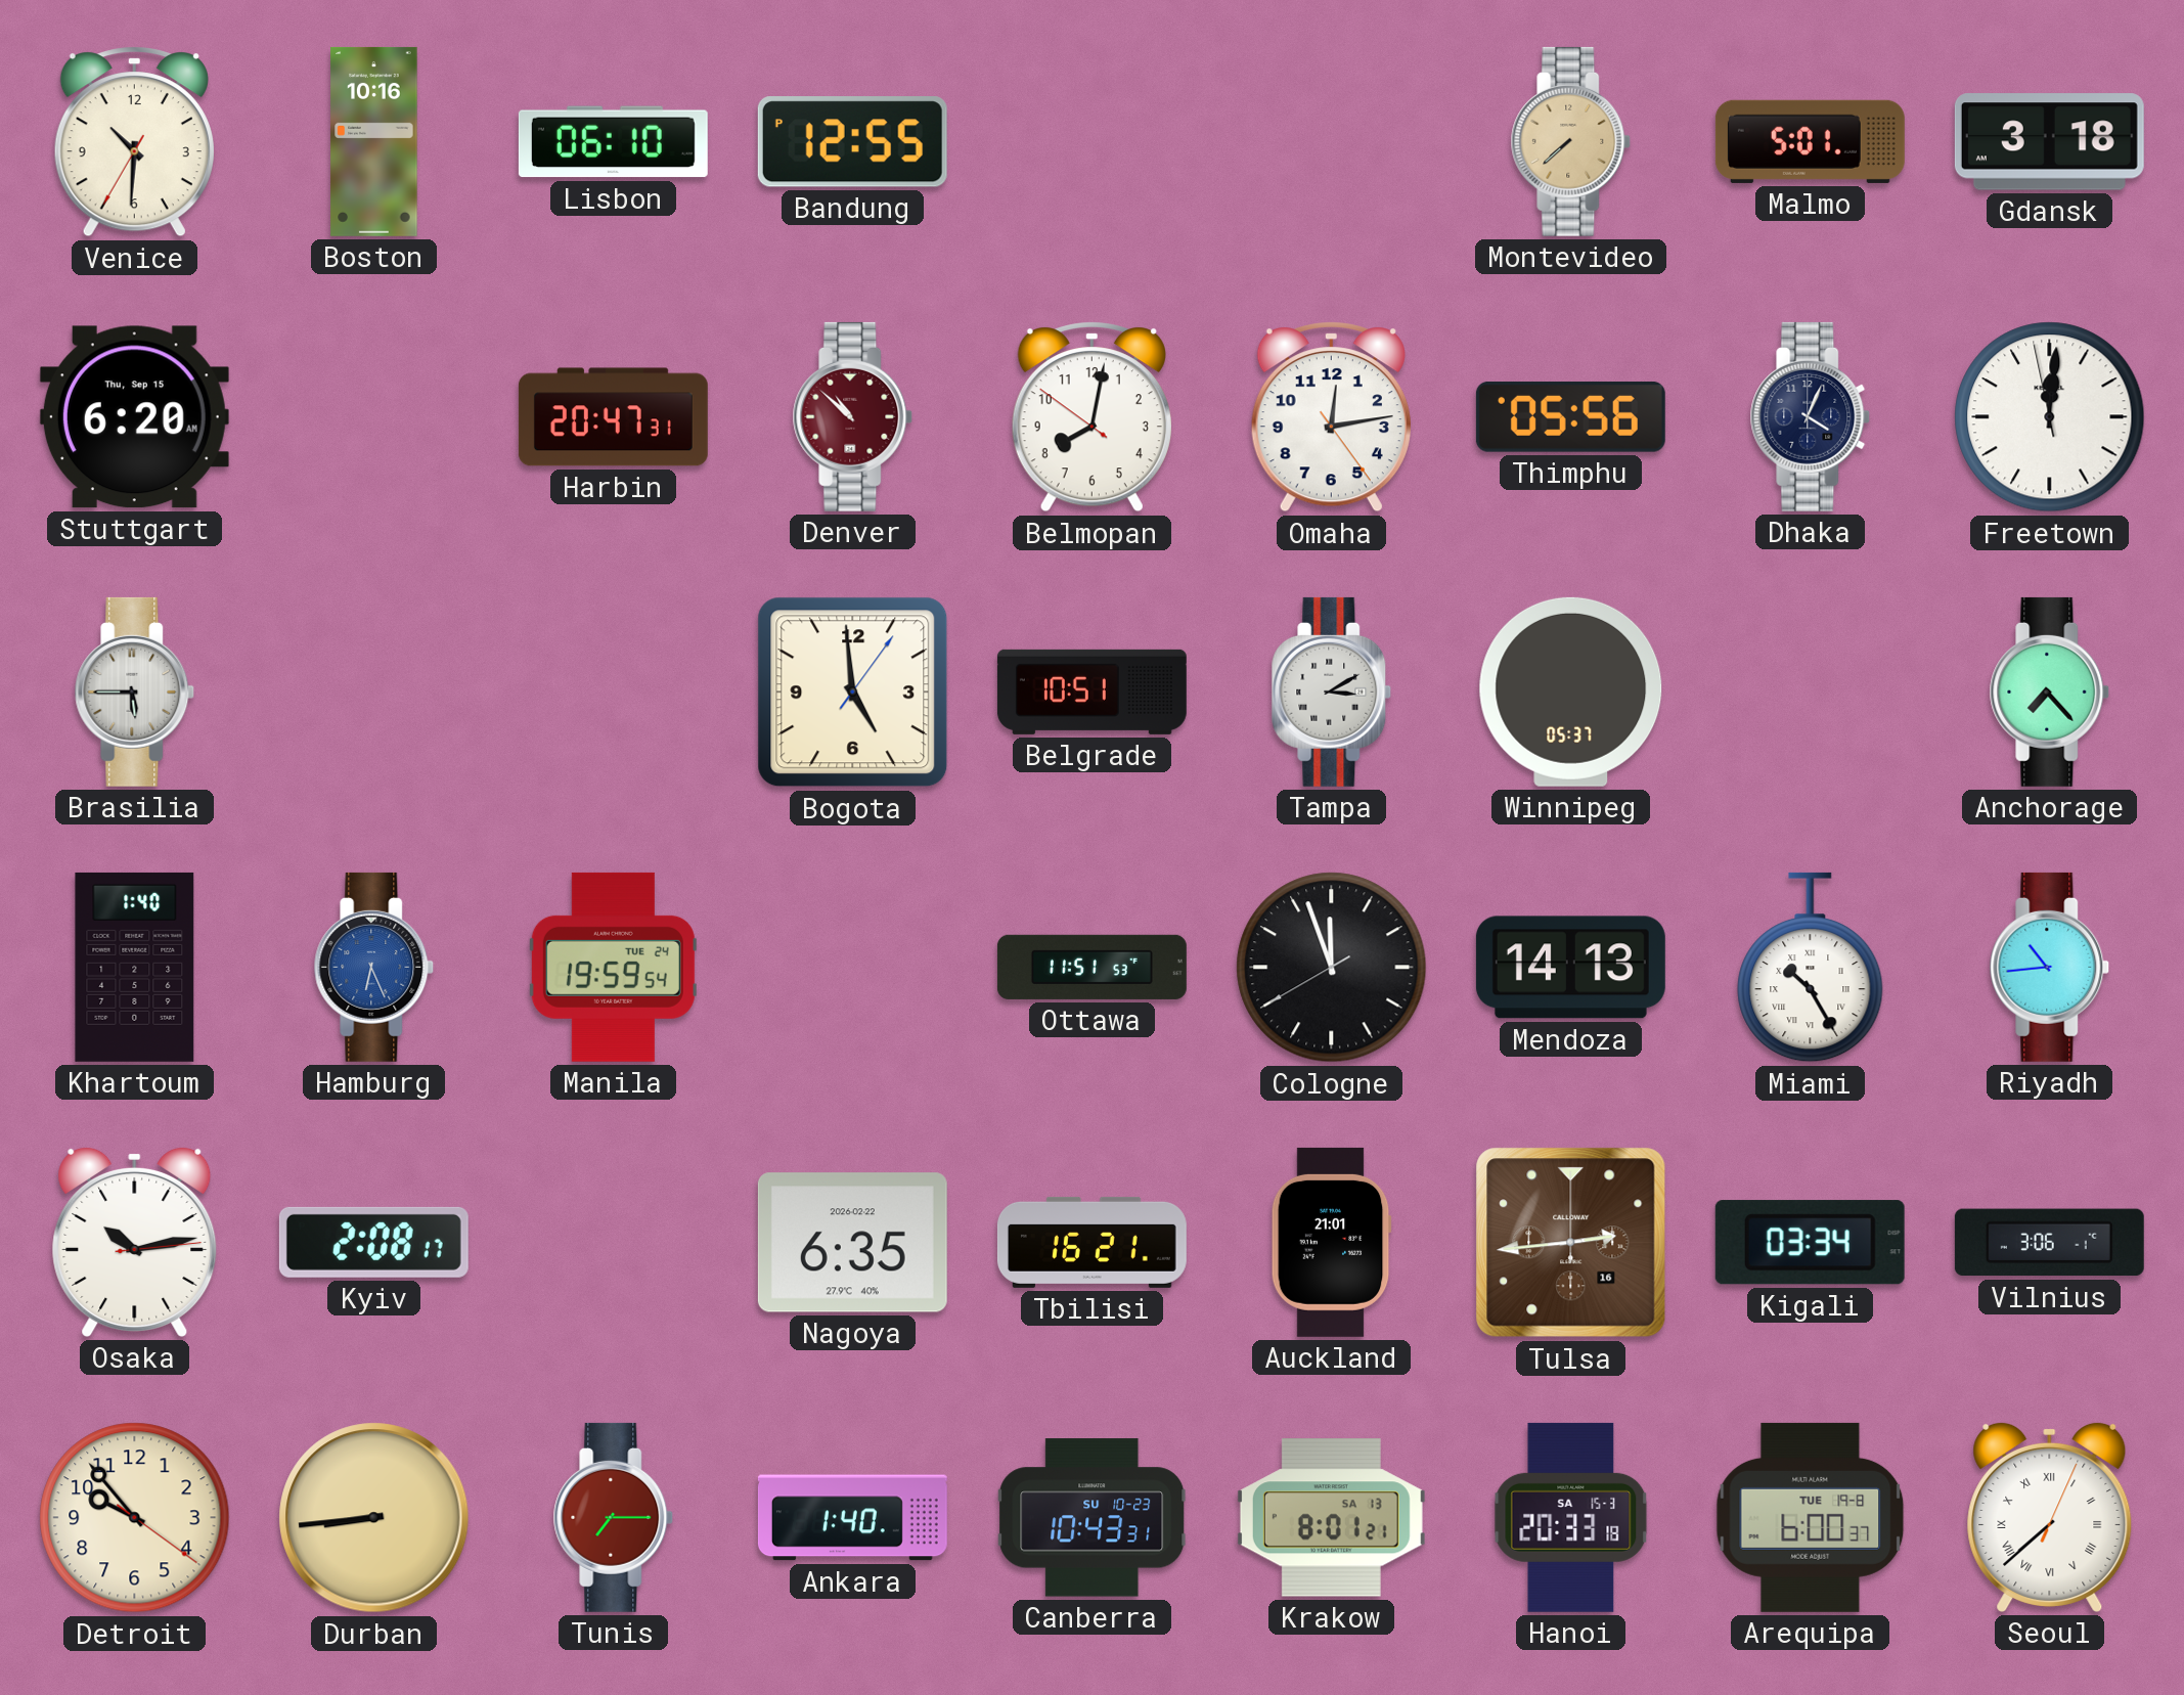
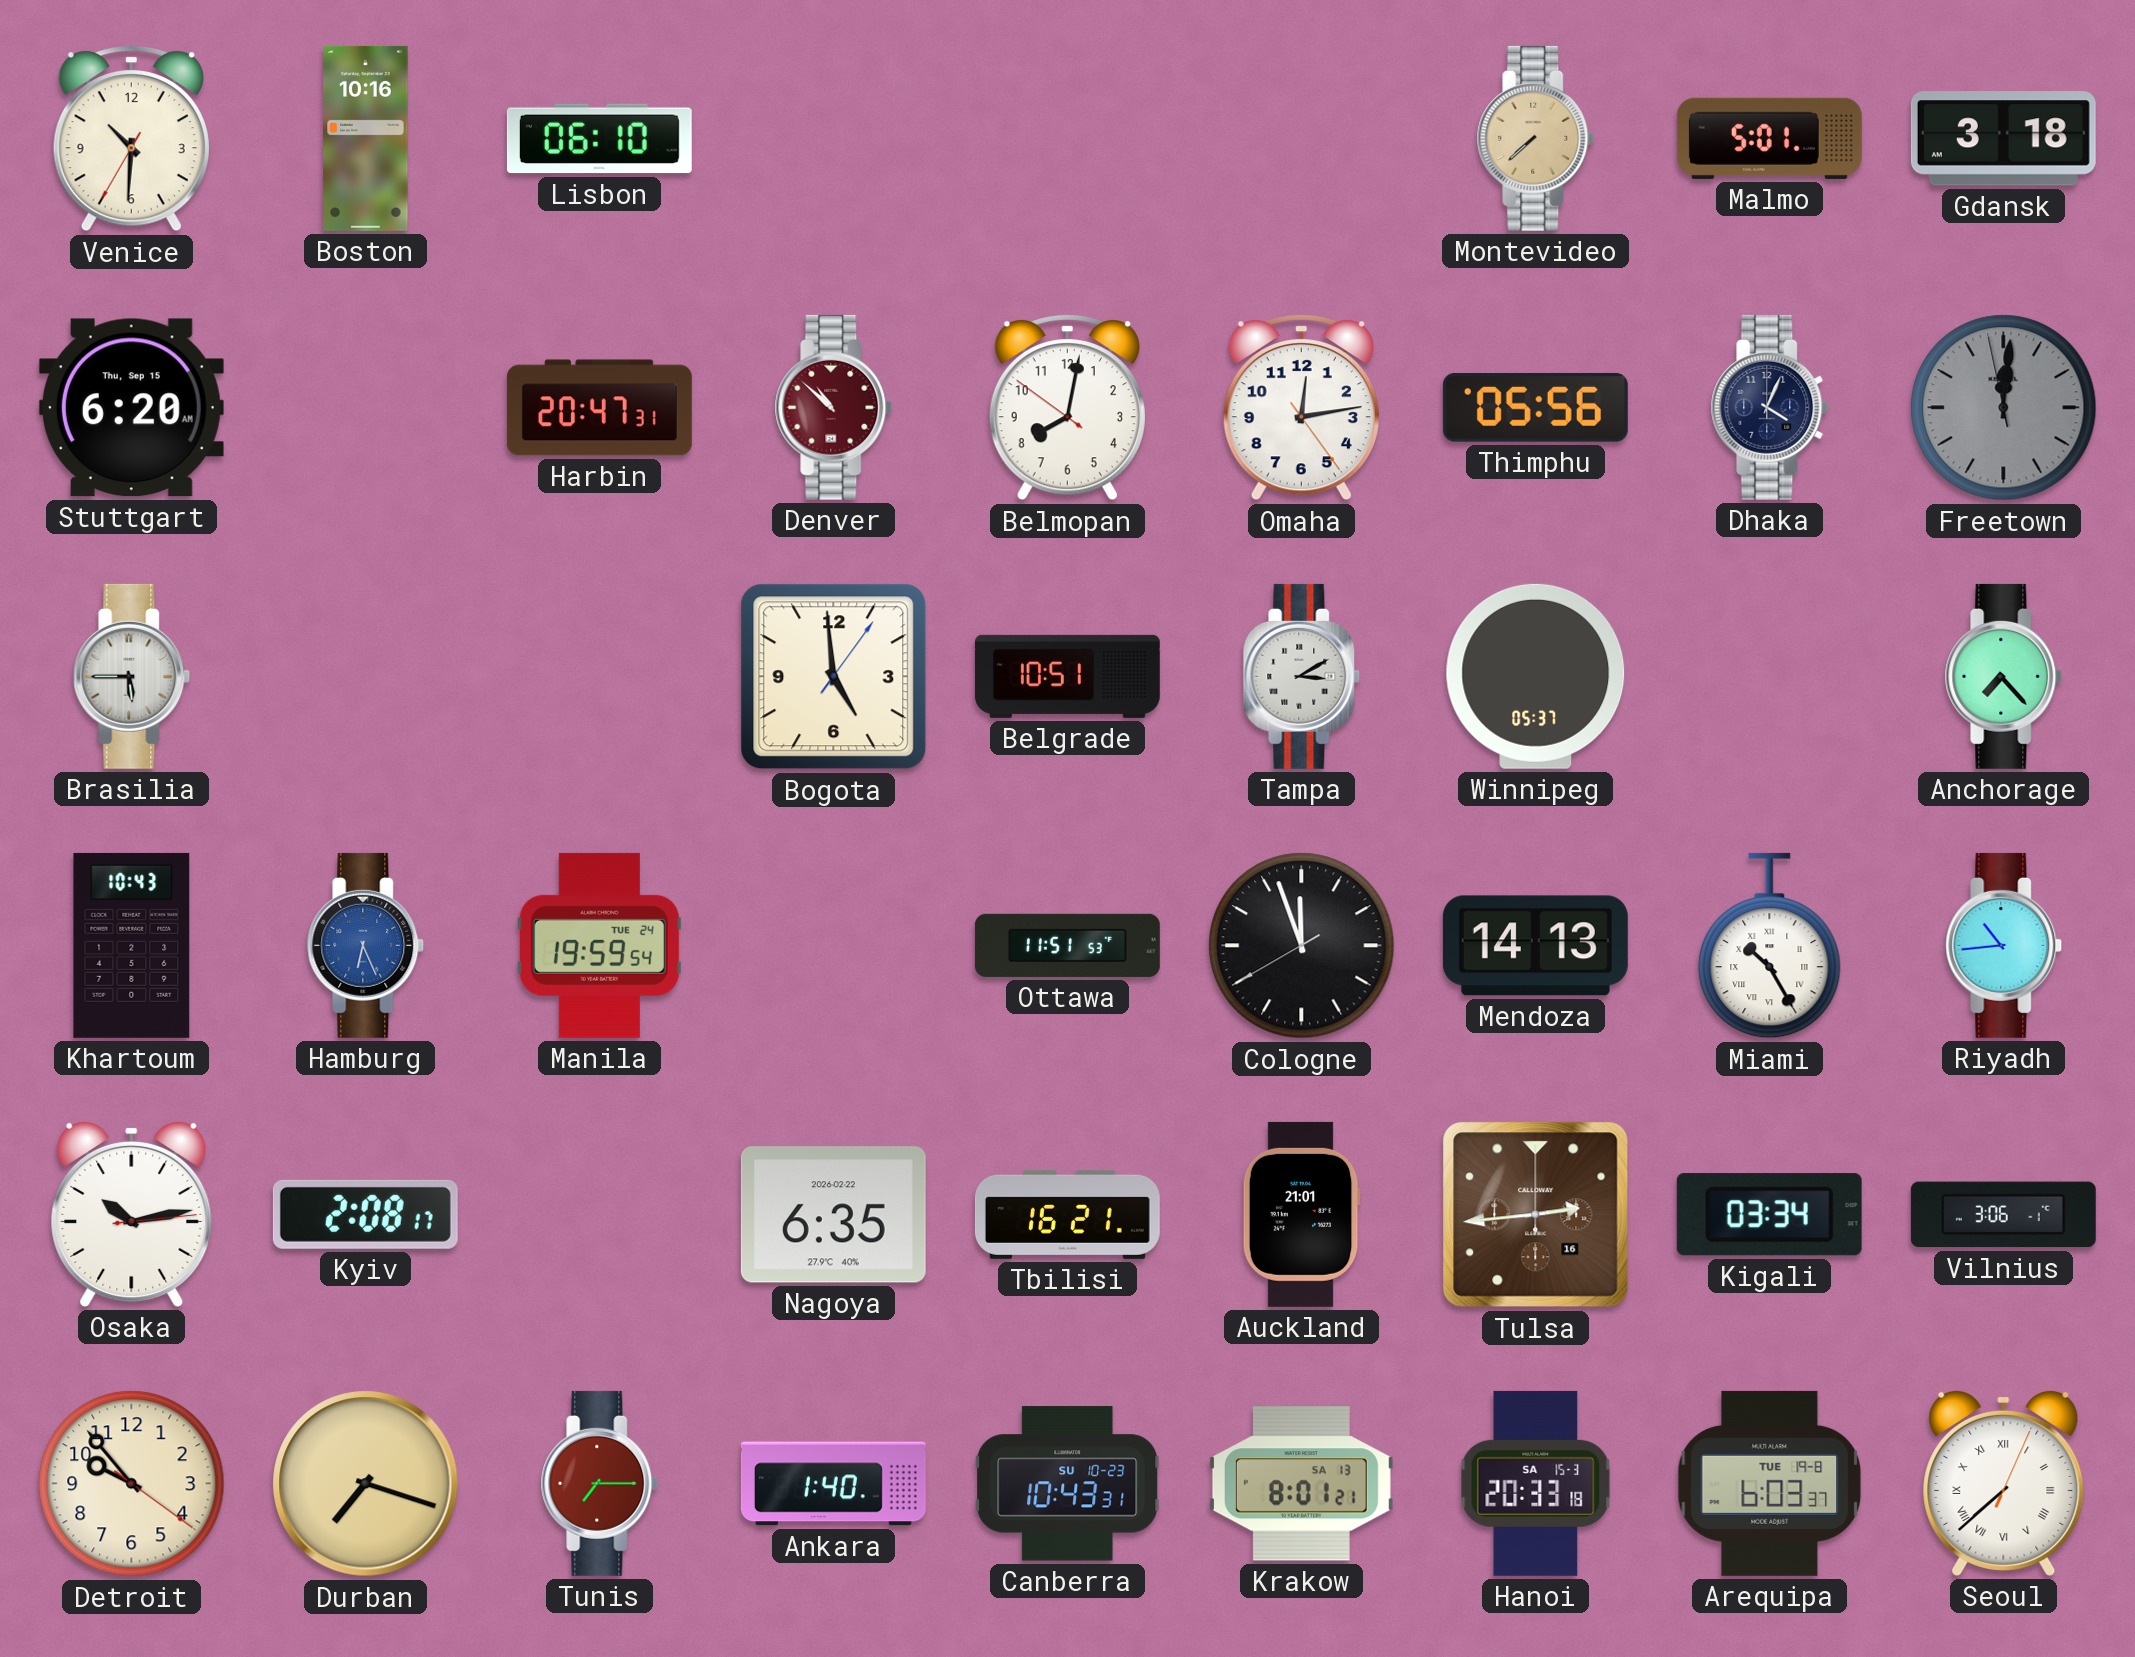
Bandung: 12:55 -> none (852, 142)
Freetown dial: white -> grey (2004, 408)
Khartoum: 1:40 -> 10:43 (132, 945)
Durban: 8:44 -> 7:18 (366, 1484)
Arequipa: 6:00 -> 6:03 (1770, 1483)
